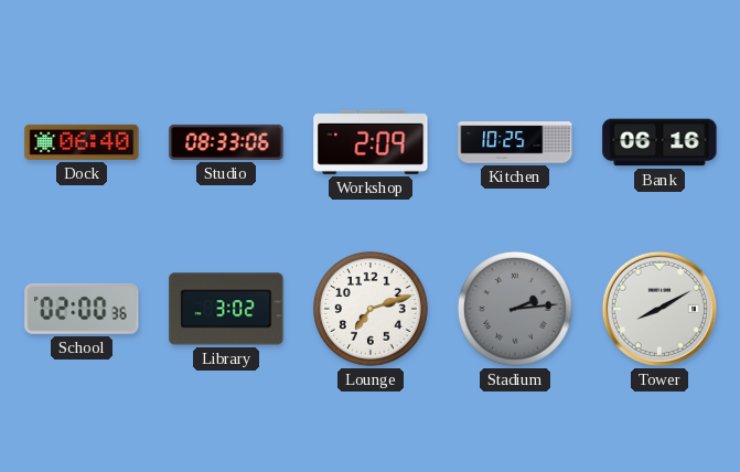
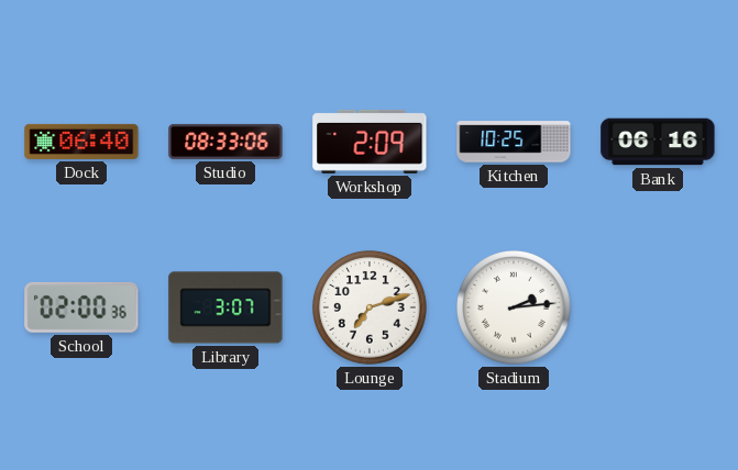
Library: 3:02 -> 3:07 (225, 307)
Stadium dial: grey -> white (515, 309)
Tower: 8:10 -> none (659, 309)
